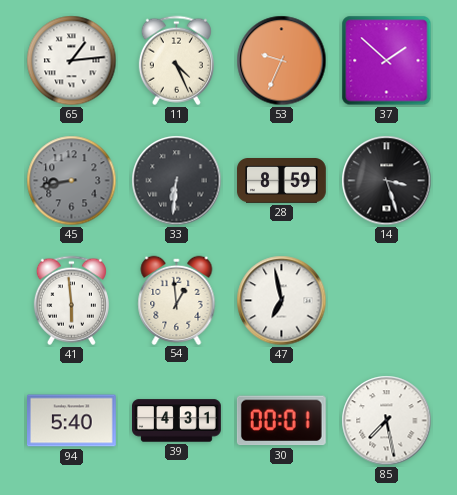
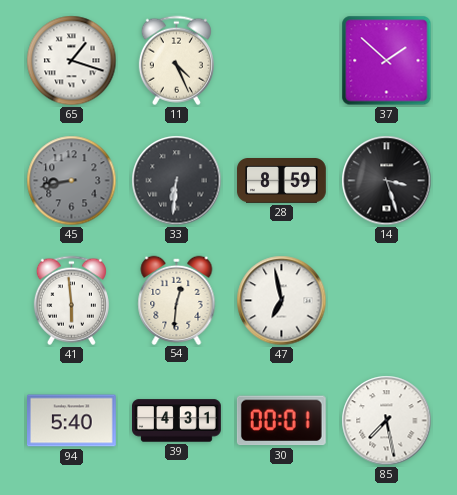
65: 1:14 -> 1:18 (72, 61)
53: 9:34 -> none (282, 61)
54: 12:59 -> 12:31 (177, 300)
